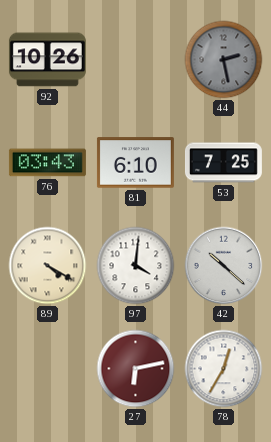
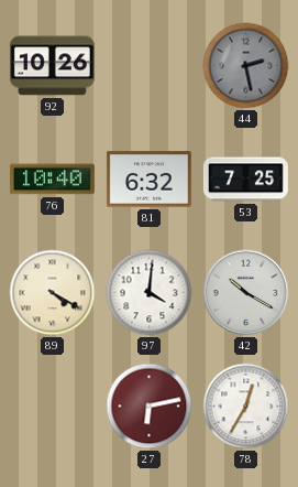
76: 03:43 -> 10:40 (52, 180)
81: 6:10 -> 6:32 (148, 180)
42: 10:22 -> 10:20 (246, 293)
